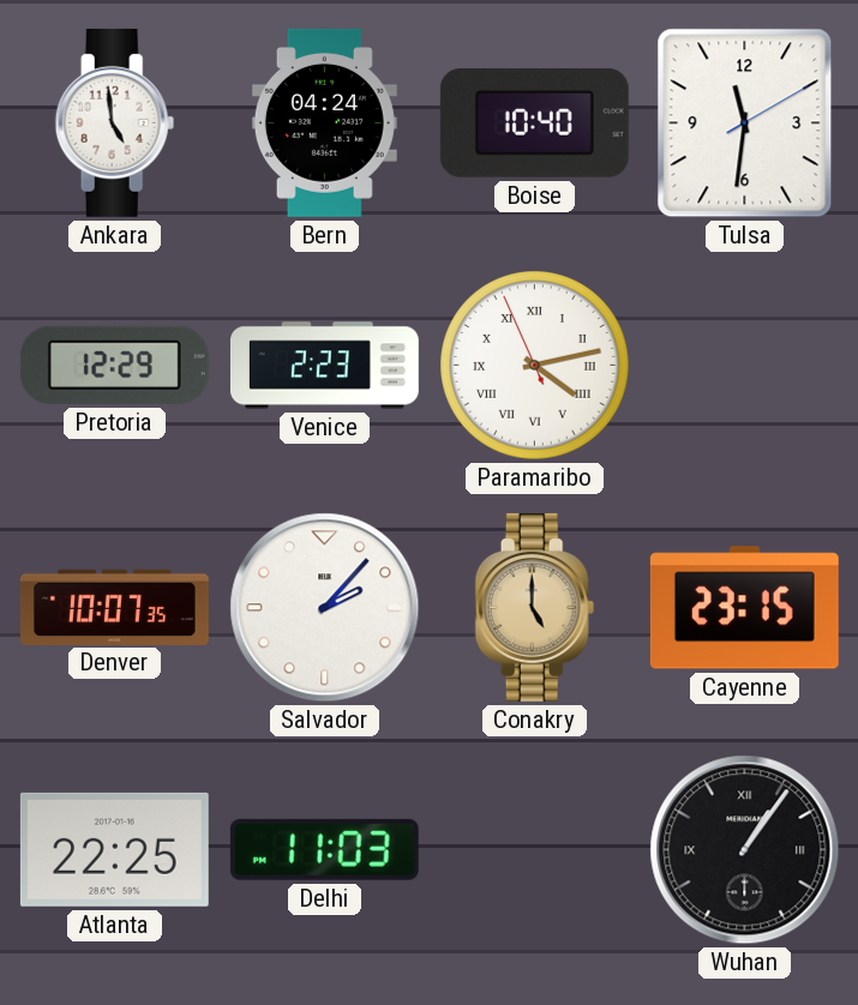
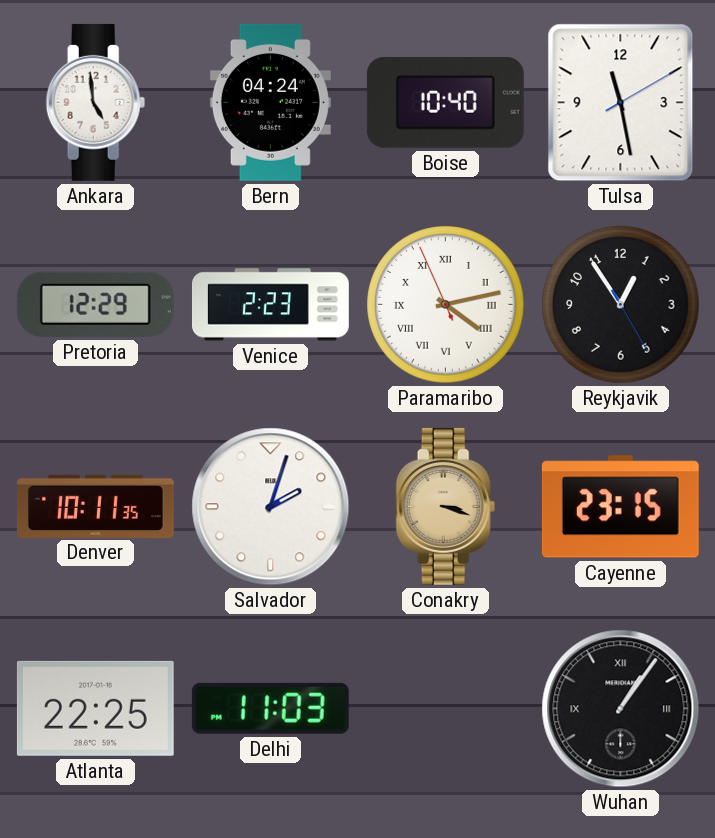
Tulsa: 11:31 -> 11:28 (621, 103)
Reykjavik: none -> 12:54 (621, 305)
Denver: 10:07 -> 10:11 (95, 506)
Salvador: 2:07 -> 2:03 (271, 507)
Conakry: 5:00 -> 3:18 (446, 506)
